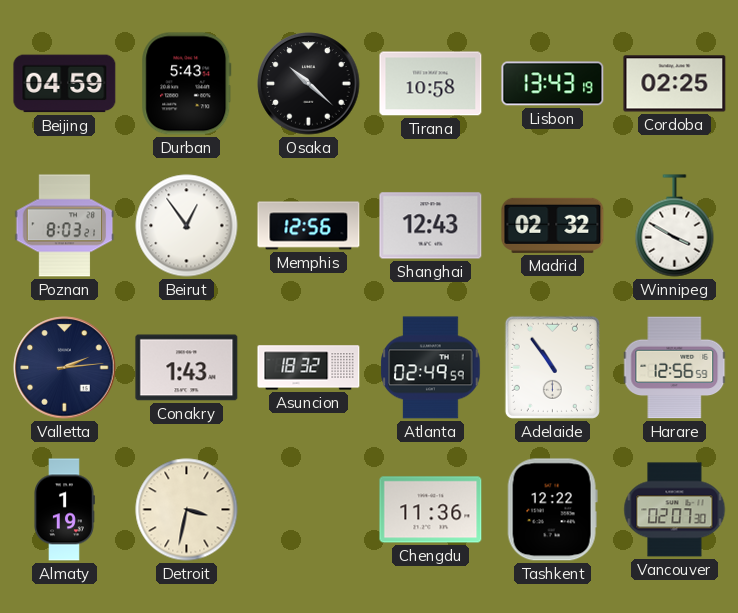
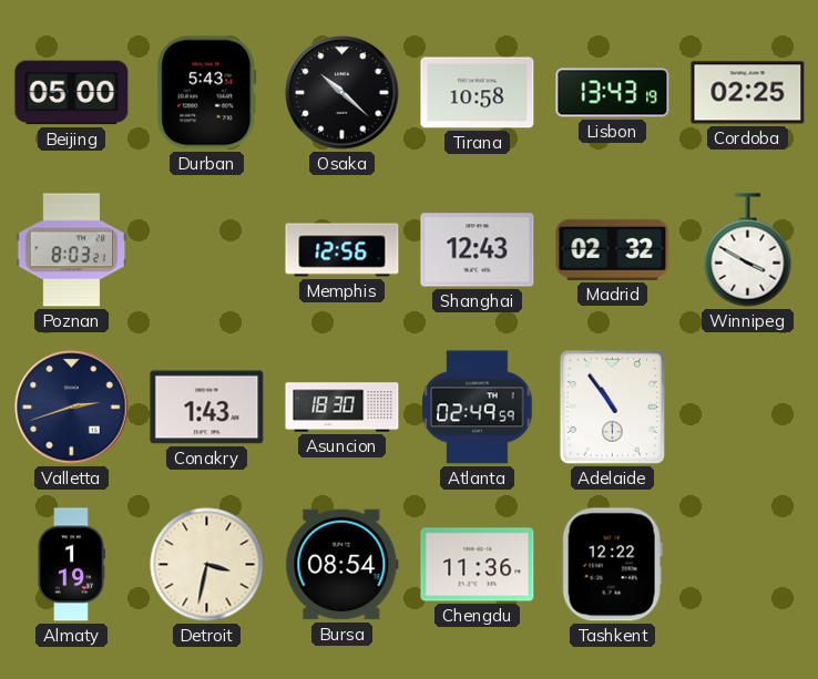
Beijing: 04:59 -> 05:00 (72, 93)
Beirut: 12:54 -> none (187, 226)
Valletta: 2:14 -> 2:42 (72, 408)
Asuncion: 18:32 -> 18:30 (342, 408)
Harare: 12:56 -> none (675, 368)
Bursa: none -> 08:54 (342, 565)
Vancouver: 02:07 -> none (675, 510)
